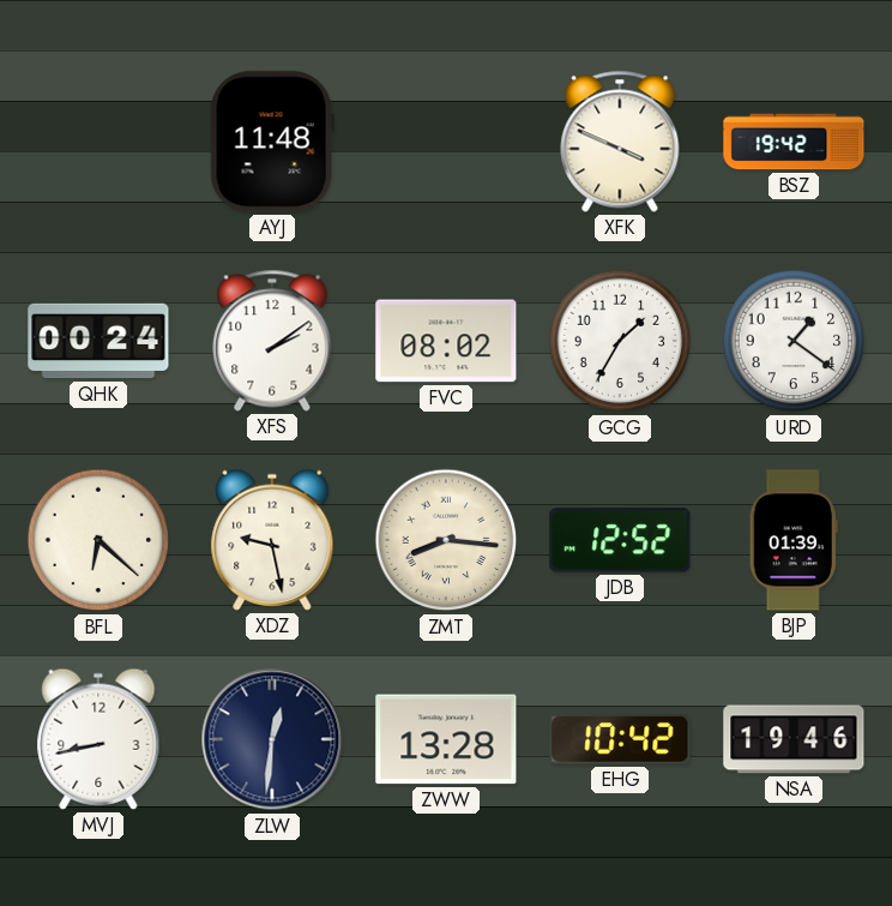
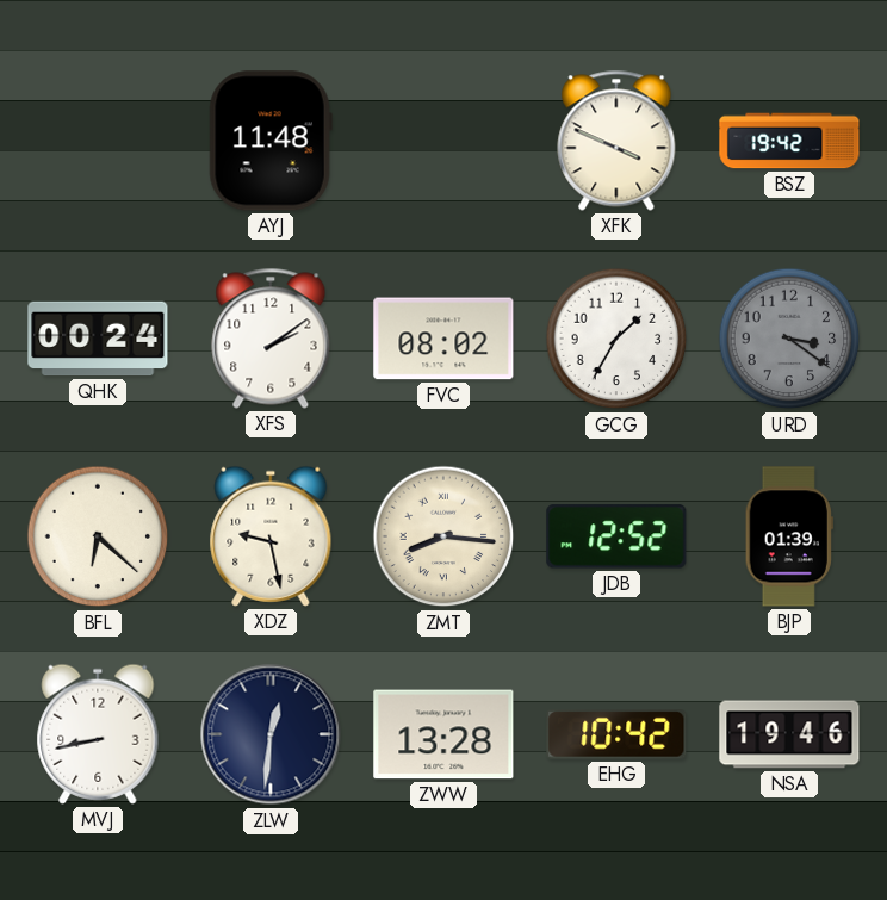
URD: 1:21 -> 3:21 (789, 339)
URD dial: white -> grey (789, 339)
